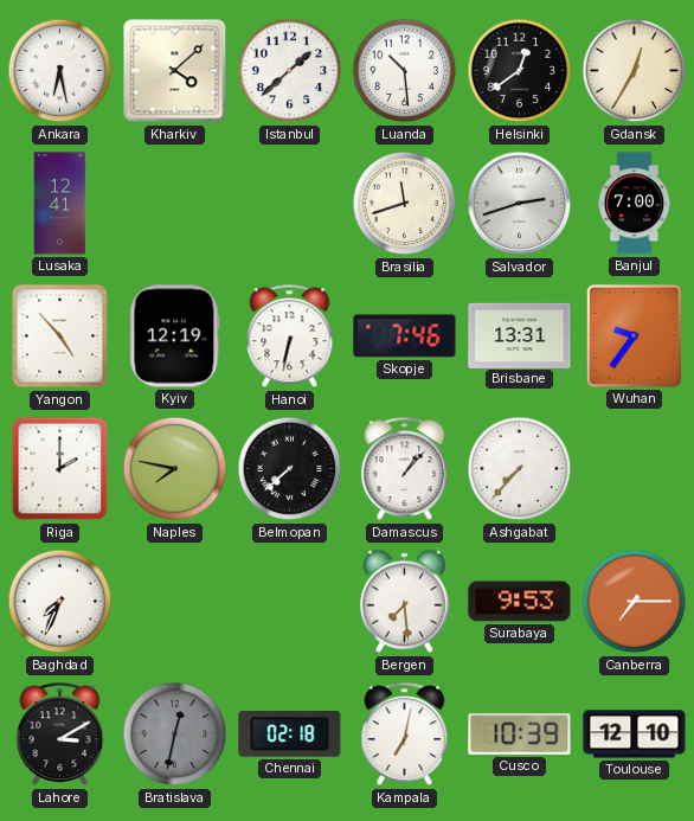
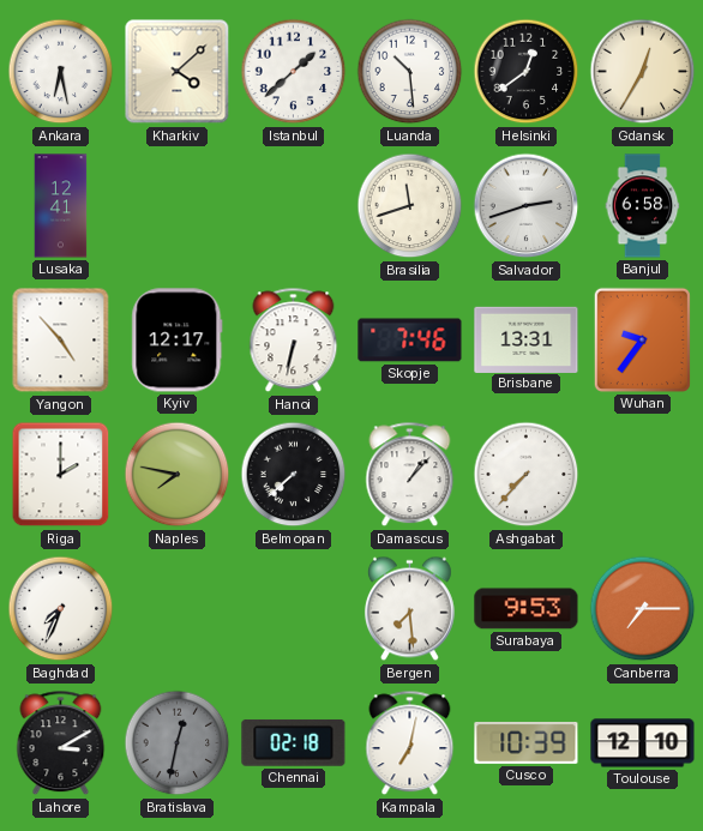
Banjul: 7:00 -> 6:58 (643, 206)
Kyiv: 12:19 -> 12:17 (178, 341)
